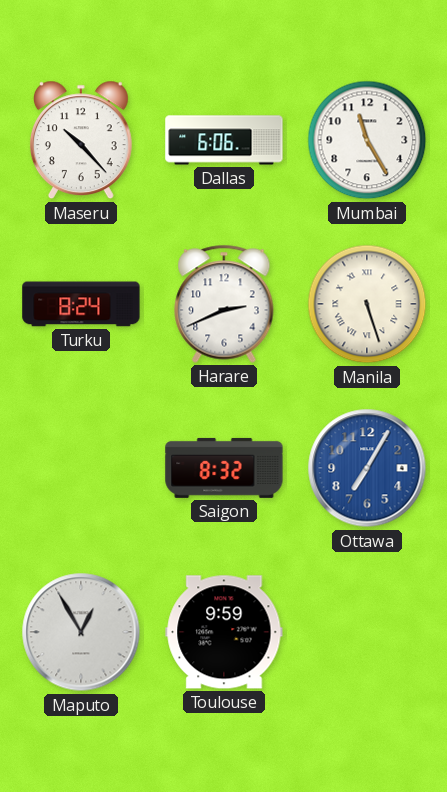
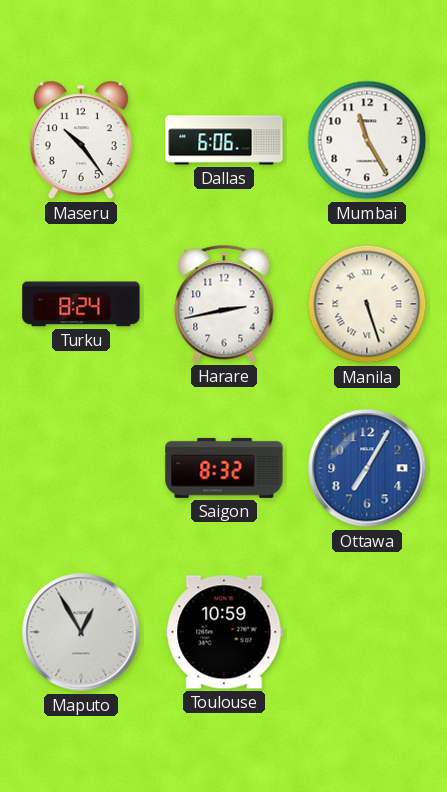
Maseru: 10:23 -> 10:24 (81, 140)
Harare: 2:41 -> 2:43 (224, 304)
Toulouse: 9:59 -> 10:59 (224, 632)
